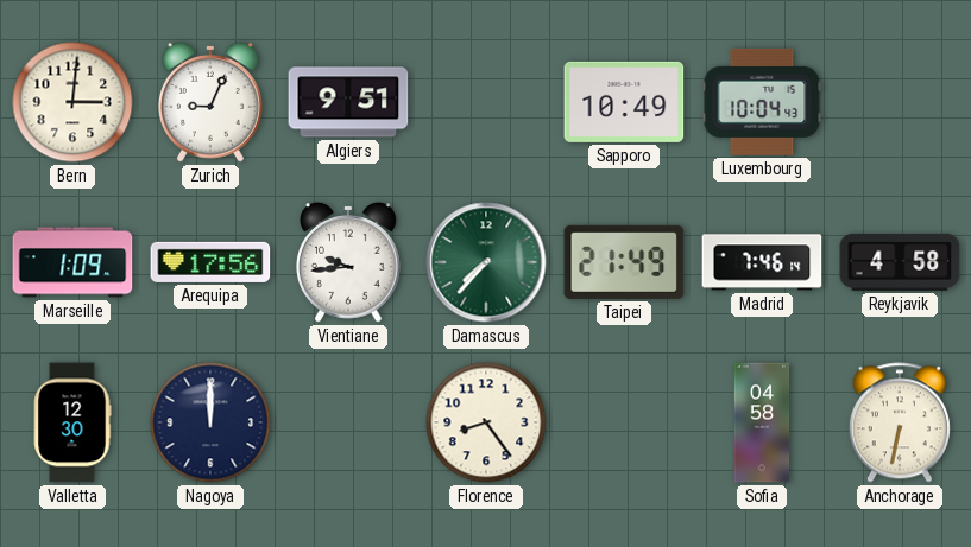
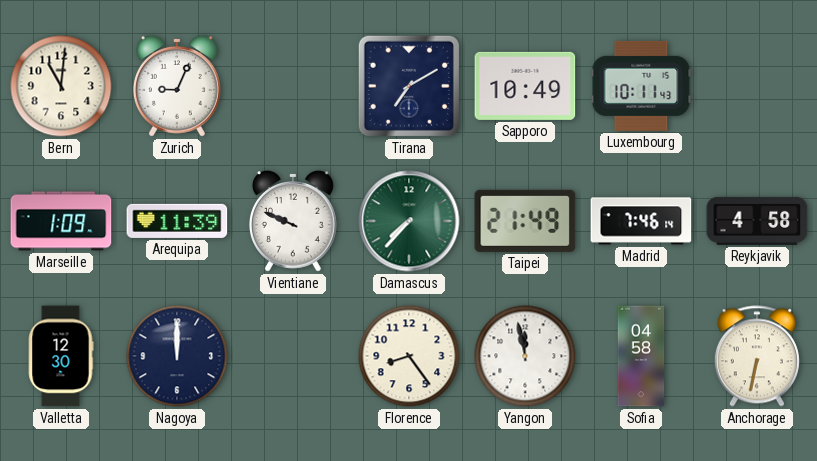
Bern: 3:01 -> 11:01 (61, 86)
Algiers: 9:51 -> none (348, 102)
Tirana: none -> 7:10 (409, 86)
Luxembourg: 10:04 -> 10:11 (641, 86)
Arequipa: 17:56 -> 11:39 (177, 221)
Vientiane: 9:44 -> 9:49 (293, 222)
Yangon: none -> 11:58 (525, 356)
